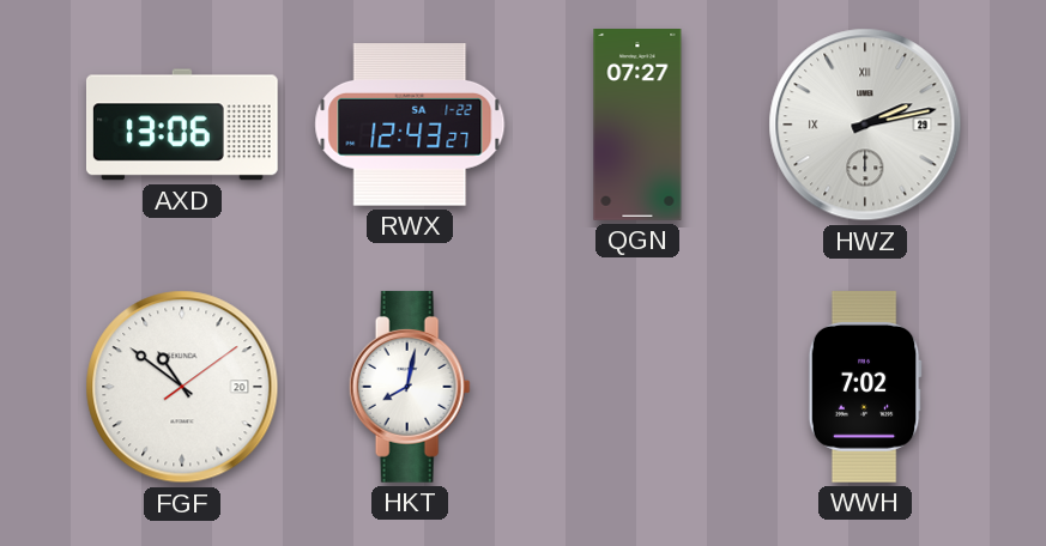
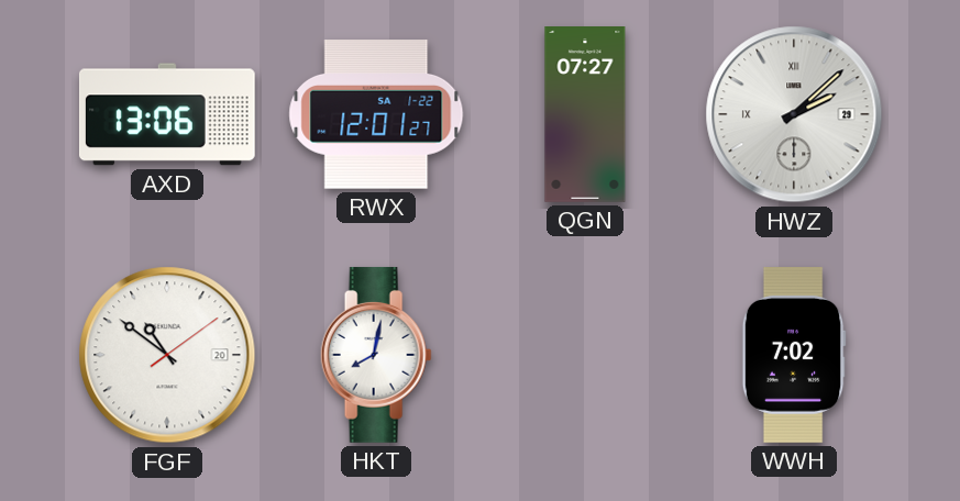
RWX: 12:43 -> 12:01 (376, 115)
HWZ: 2:13 -> 2:08 (794, 114)
